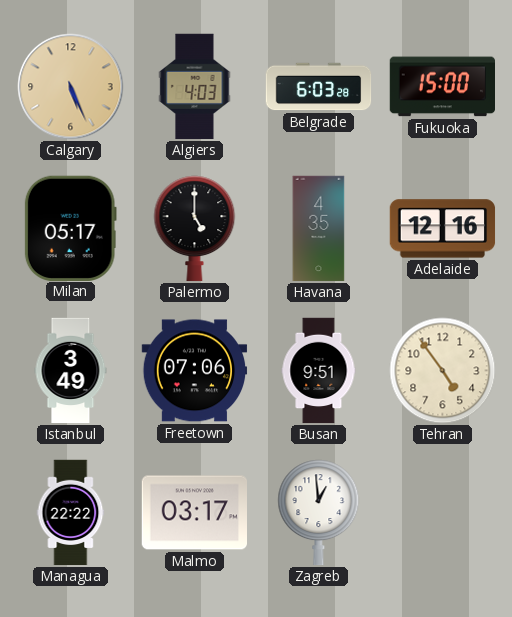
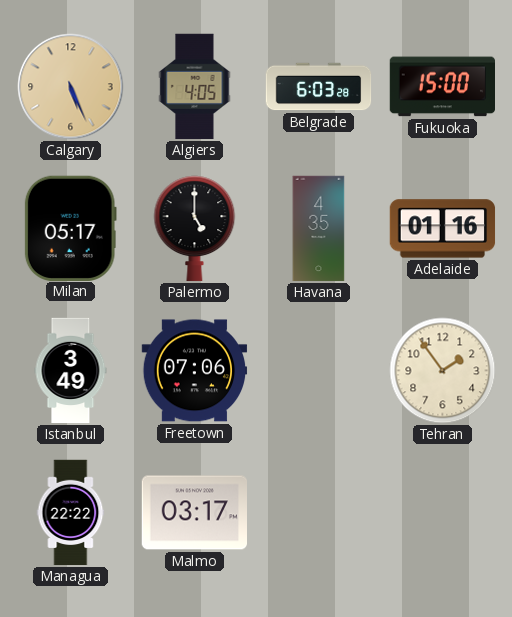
Algiers: 4:03 -> 4:05 (195, 87)
Adelaide: 12:16 -> 01:16 (443, 229)
Busan: 9:51 -> none (319, 371)
Tehran: 4:54 -> 1:54 (443, 371)
Zagreb: 12:59 -> none (319, 513)
